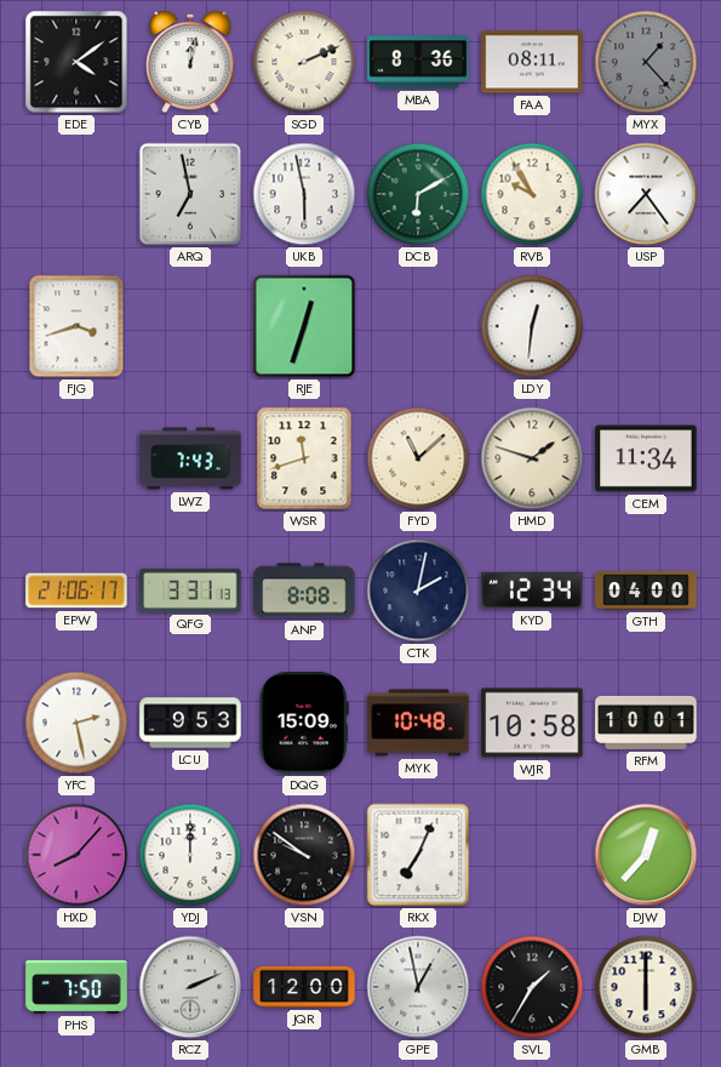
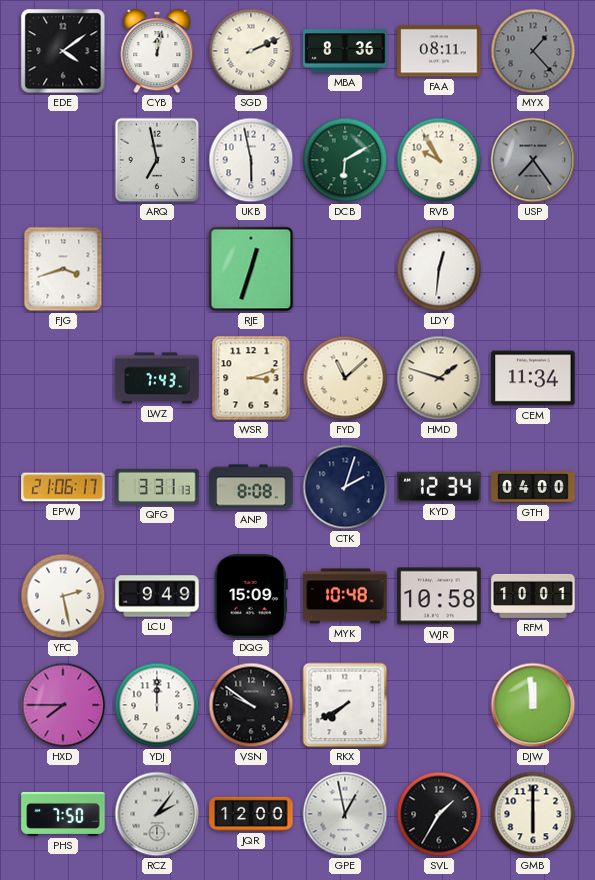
USP dial: white -> grey (533, 160)
WSR: 11:42 -> 3:12 (251, 378)
CTK: 2:02 -> 2:03 (345, 487)
LCU: 9:53 -> 9:49 (157, 596)
HXD: 8:07 -> 7:45 (63, 705)
RKX: 7:04 -> 7:40 (345, 705)
DJW: 12:37 -> 11:59 (533, 705)
RCZ: 2:11 -> 2:06 (157, 814)
